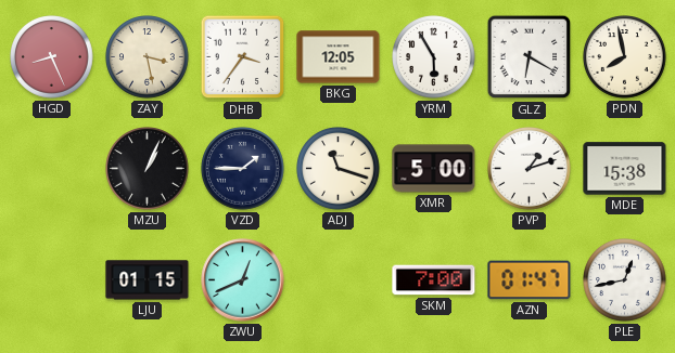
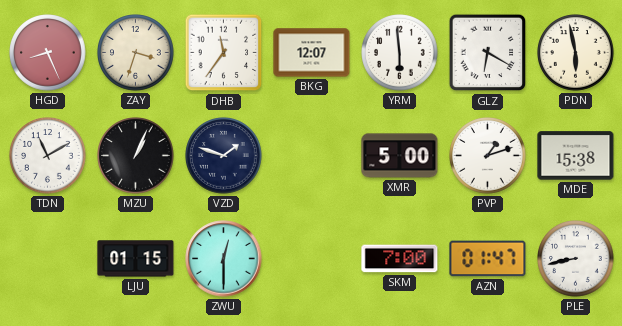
ZAY: 3:28 -> 3:33 (136, 53)
DHB: 3:36 -> 11:36 (224, 53)
BKG: 12:05 -> 12:07 (312, 53)
YRM: 5:55 -> 5:59 (400, 53)
PDN: 7:58 -> 5:58 (576, 53)
TDN: none -> 11:10 (48, 156)
VZD: 1:45 -> 1:48 (224, 156)
ADJ: 11:18 -> none (339, 169)
ZWU: 12:41 -> 12:30 (224, 259)
PLE: 12:43 -> 8:43 (576, 259)
